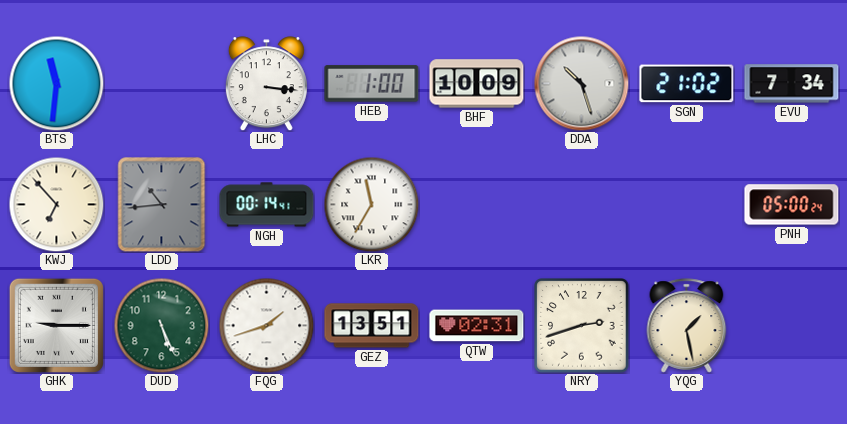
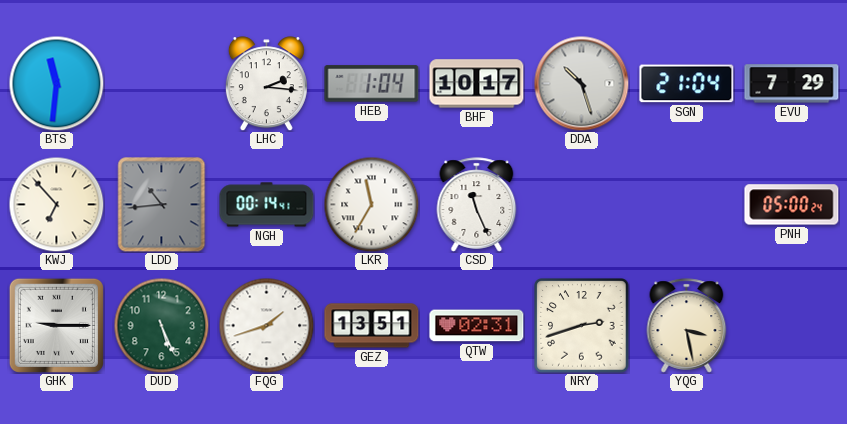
LHC: 3:16 -> 2:16 (266, 84)
HEB: 1:00 -> 1:04 (372, 84)
BHF: 10:09 -> 10:17 (477, 84)
SGN: 21:02 -> 21:04 (687, 84)
EVU: 7:34 -> 7:29 (792, 84)
CSD: none -> 11:26 (477, 205)
YQG: 1:28 -> 3:28 (687, 326)
